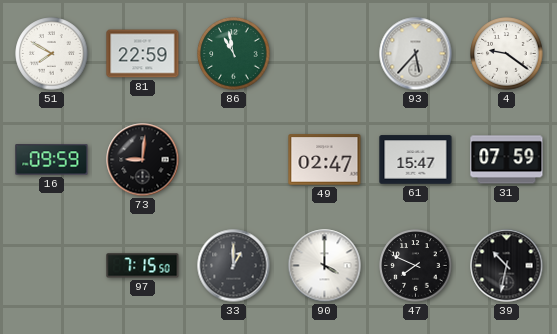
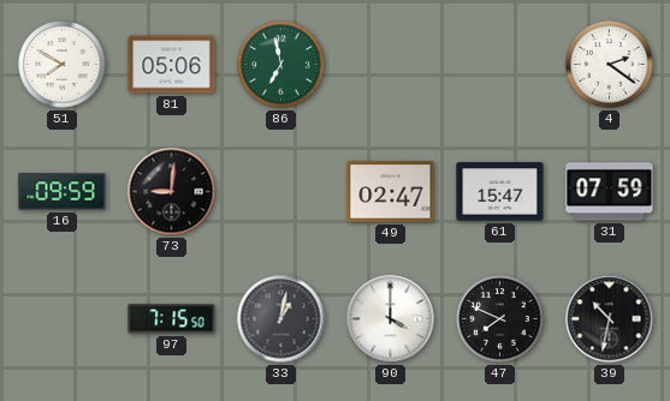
81: 22:59 -> 05:06 (172, 65)
86: 10:58 -> 6:58 (281, 65)
93: 5:37 -> none (416, 54)
4: 9:21 -> 2:21 (610, 65)
33: 1:00 -> 1:02 (281, 319)
